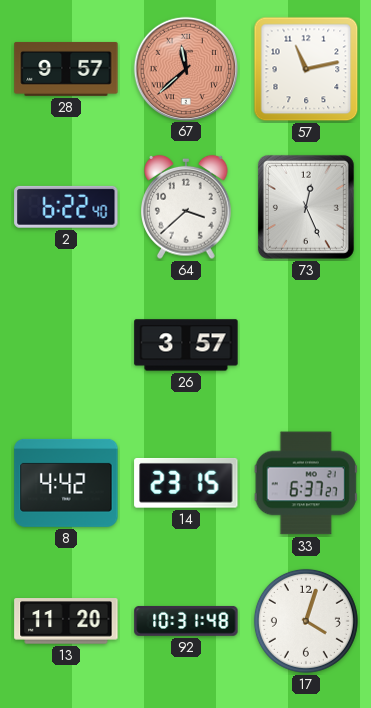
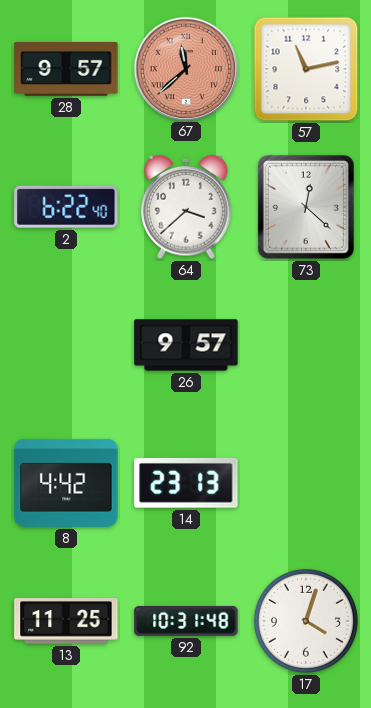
73: 12:26 -> 12:22 (306, 207)
26: 3:57 -> 9:57 (186, 345)
14: 23:15 -> 23:13 (186, 483)
33: 6:37 -> none (306, 483)
13: 11:20 -> 11:25 (66, 621)
